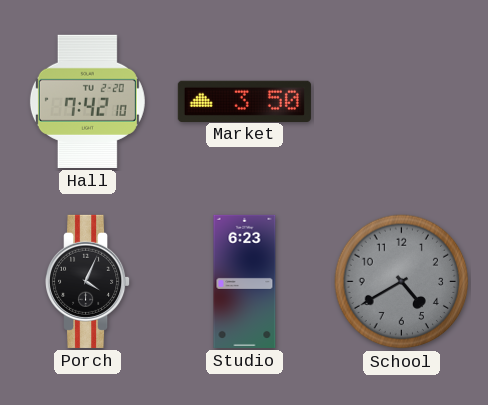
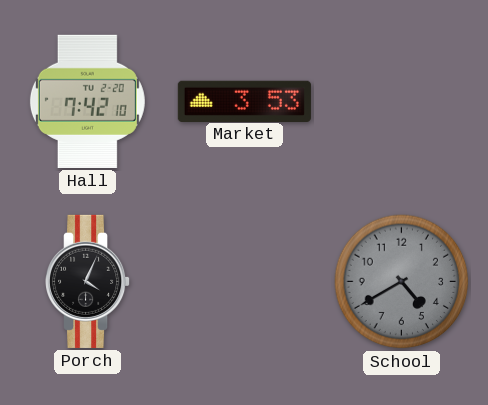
Market: 3:50 -> 3:53 (244, 101)
Studio: 6:23 -> none (245, 281)
